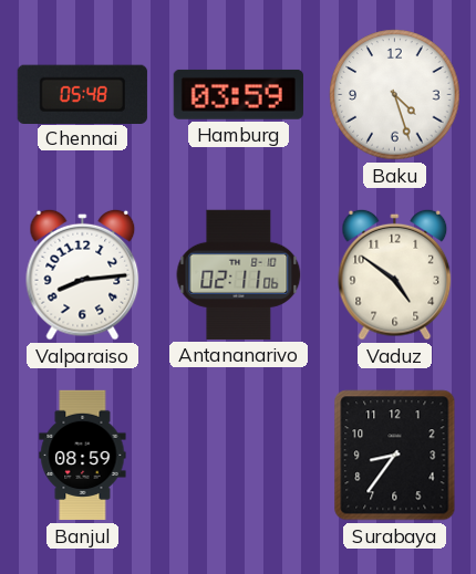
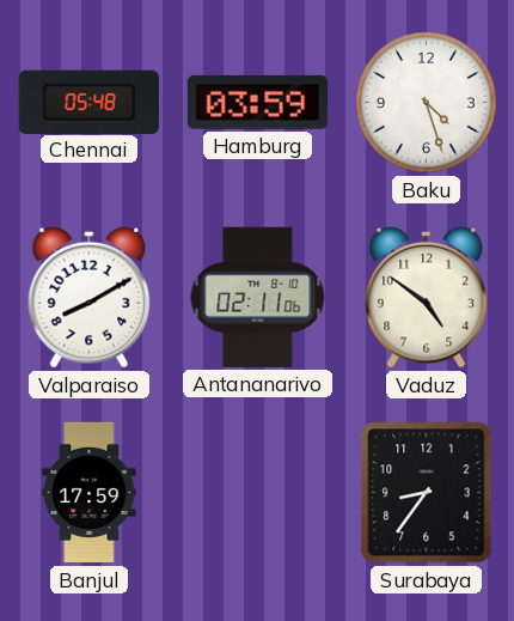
Valparaiso: 8:14 -> 8:10 (90, 297)
Banjul: 08:59 -> 17:59 (90, 493)
